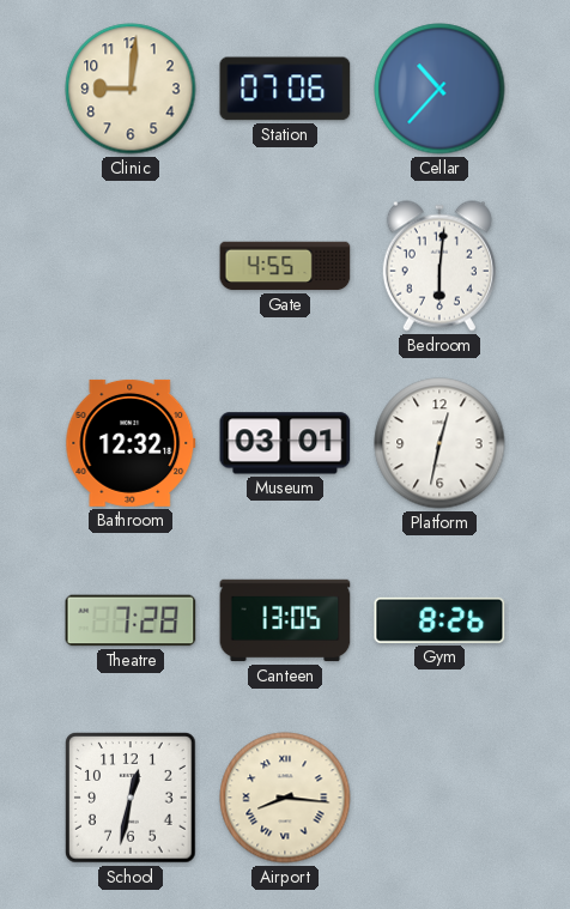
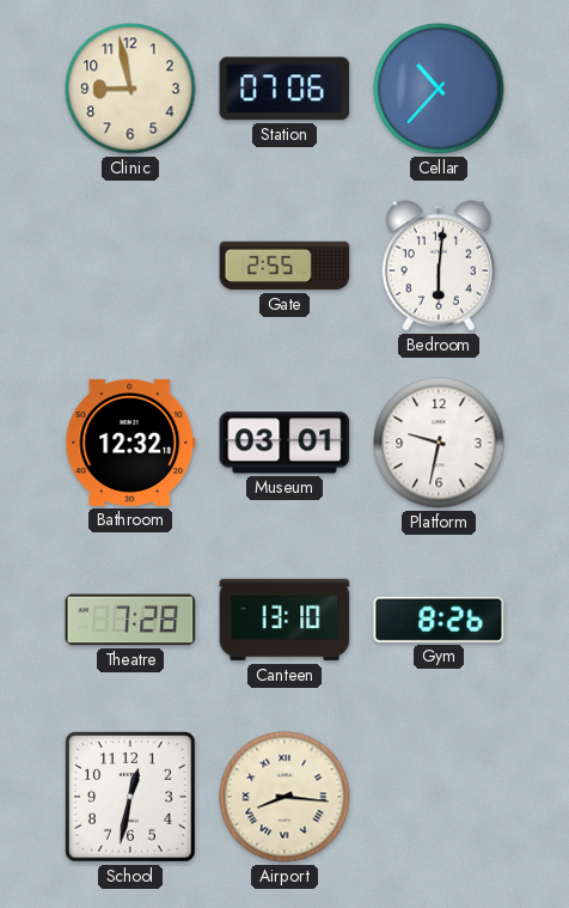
Clinic: 9:01 -> 8:58 (130, 89)
Gate: 4:55 -> 2:55 (284, 266)
Platform: 12:32 -> 9:32 (439, 443)
Canteen: 13:05 -> 13:10 (284, 620)
